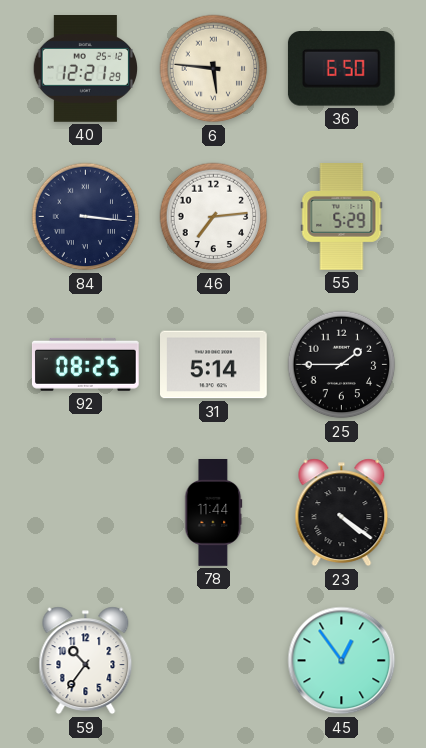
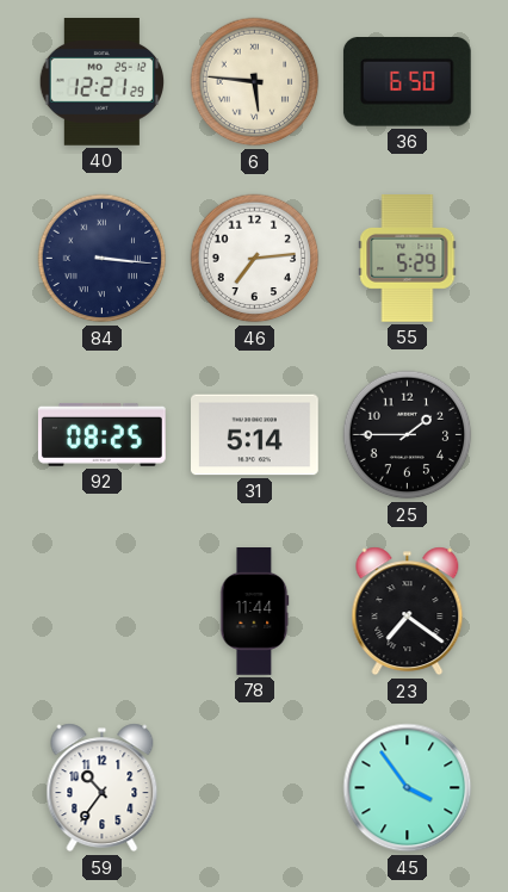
23: 4:21 -> 7:21 (408, 612)
45: 12:54 -> 3:54 (408, 788)
